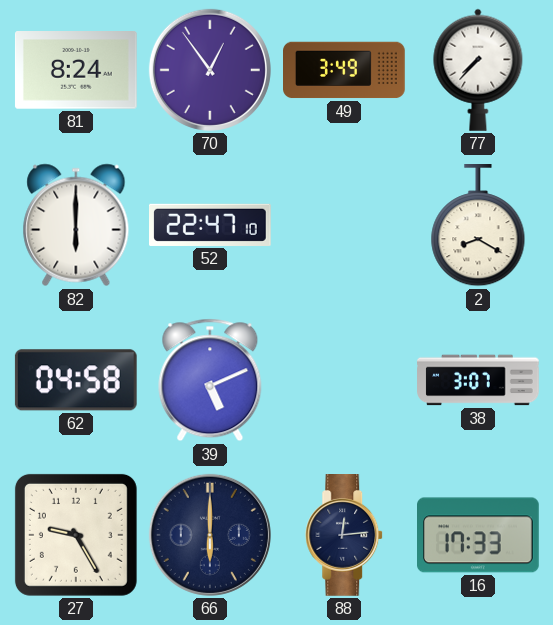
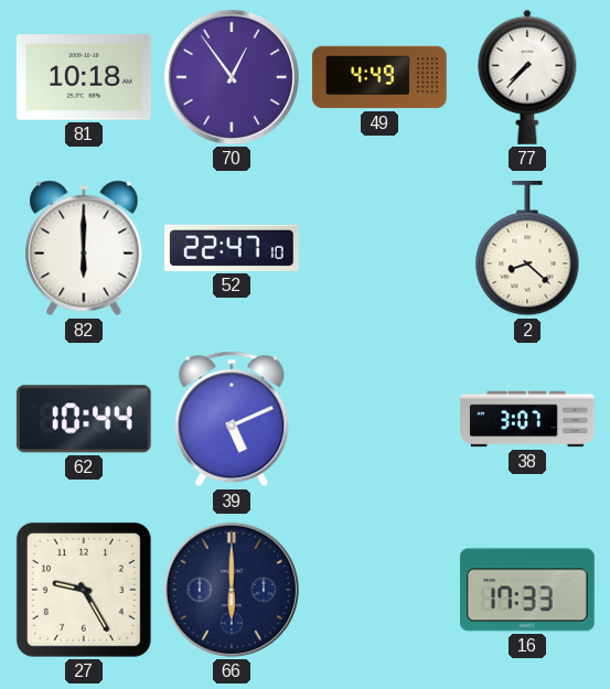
81: 8:24 -> 10:18 (84, 77)
49: 3:49 -> 4:49 (381, 77)
2: 8:20 -> 8:22 (527, 249)
62: 04:58 -> 10:44 (84, 419)
88: 12:14 -> none (345, 536)
